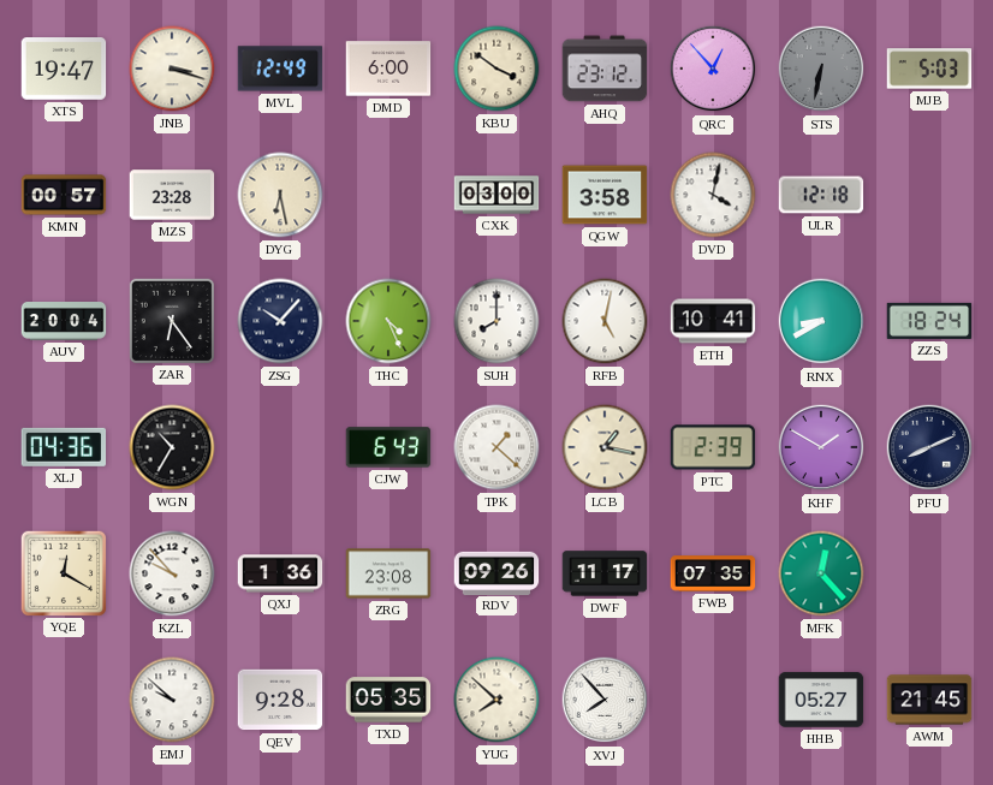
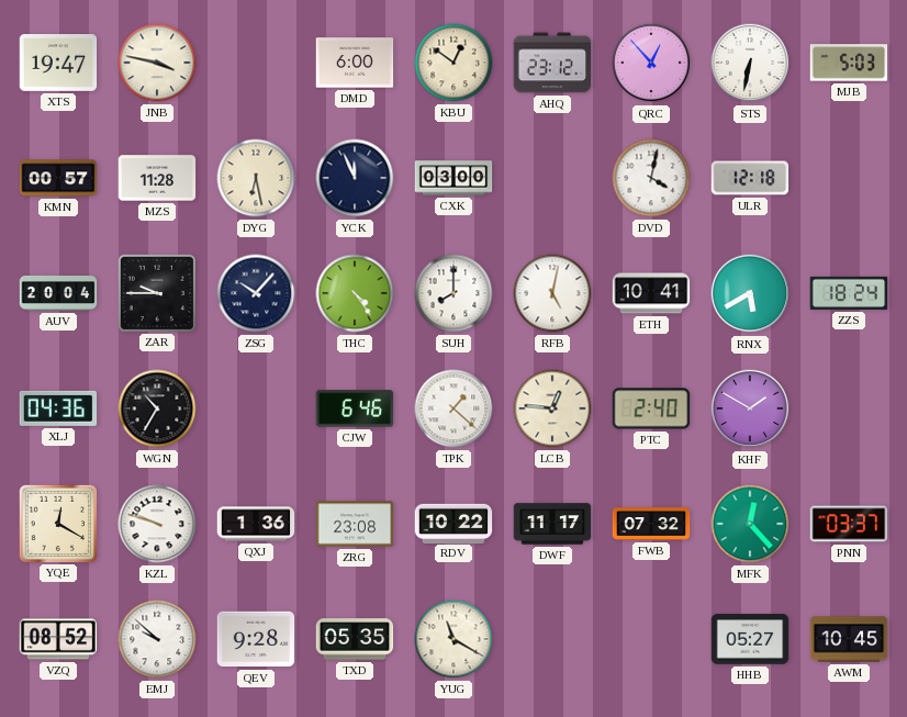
JNB: 3:18 -> 3:47 (157, 63)
MVL: 12:49 -> none (280, 69)
KBU: 3:51 -> 12:51 (453, 63)
STS dial: grey -> white (750, 63)
MZS: 23:28 -> 11:28 (157, 178)
YCK: none -> 11:56 (355, 178)
QGW: 3:58 -> none (605, 195)
ZAR: 6:24 -> 9:45 (156, 292)
THC: 4:26 -> 4:24 (355, 293)
RNX: 8:40 -> 5:40 (750, 293)
CJW: 6:43 -> 6:46 (355, 408)
LCB: 1:17 -> 12:46 (552, 408)
PTC: 2:39 -> 2:40 (651, 408)
PFU: 8:11 -> none (929, 447)
KZL: 9:53 -> 9:48 (157, 524)
RDV: 09:26 -> 10:22 (453, 523)
FWB: 07:35 -> 07:32 (651, 524)
PNN: none -> 03:37 (849, 524)
VZQ: none -> 08:52 (58, 639)
YUG: 7:52 -> 11:20 (453, 639)
XVJ: 7:53 -> none (605, 700)
AWM: 21:45 -> 10:45 (849, 639)
